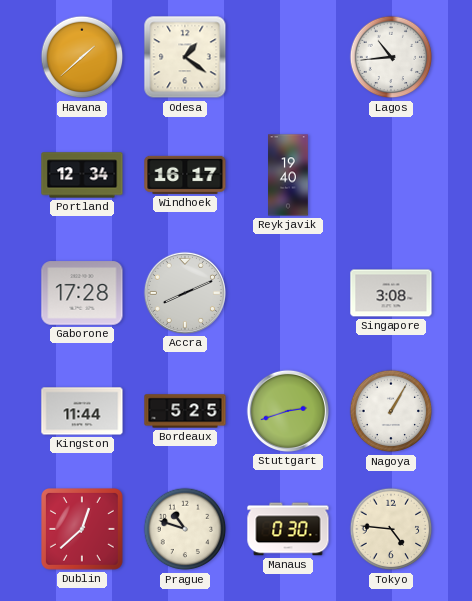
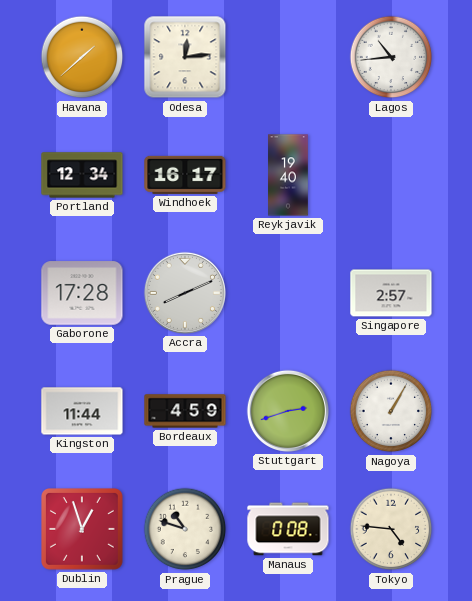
Odesa: 1:21 -> 12:14 (185, 57)
Singapore: 3:08 -> 2:57 (391, 293)
Bordeaux: 5:25 -> 4:59 (185, 411)
Dublin: 12:38 -> 12:57 (83, 530)
Manaus: 0:30 -> 0:08 (288, 529)
